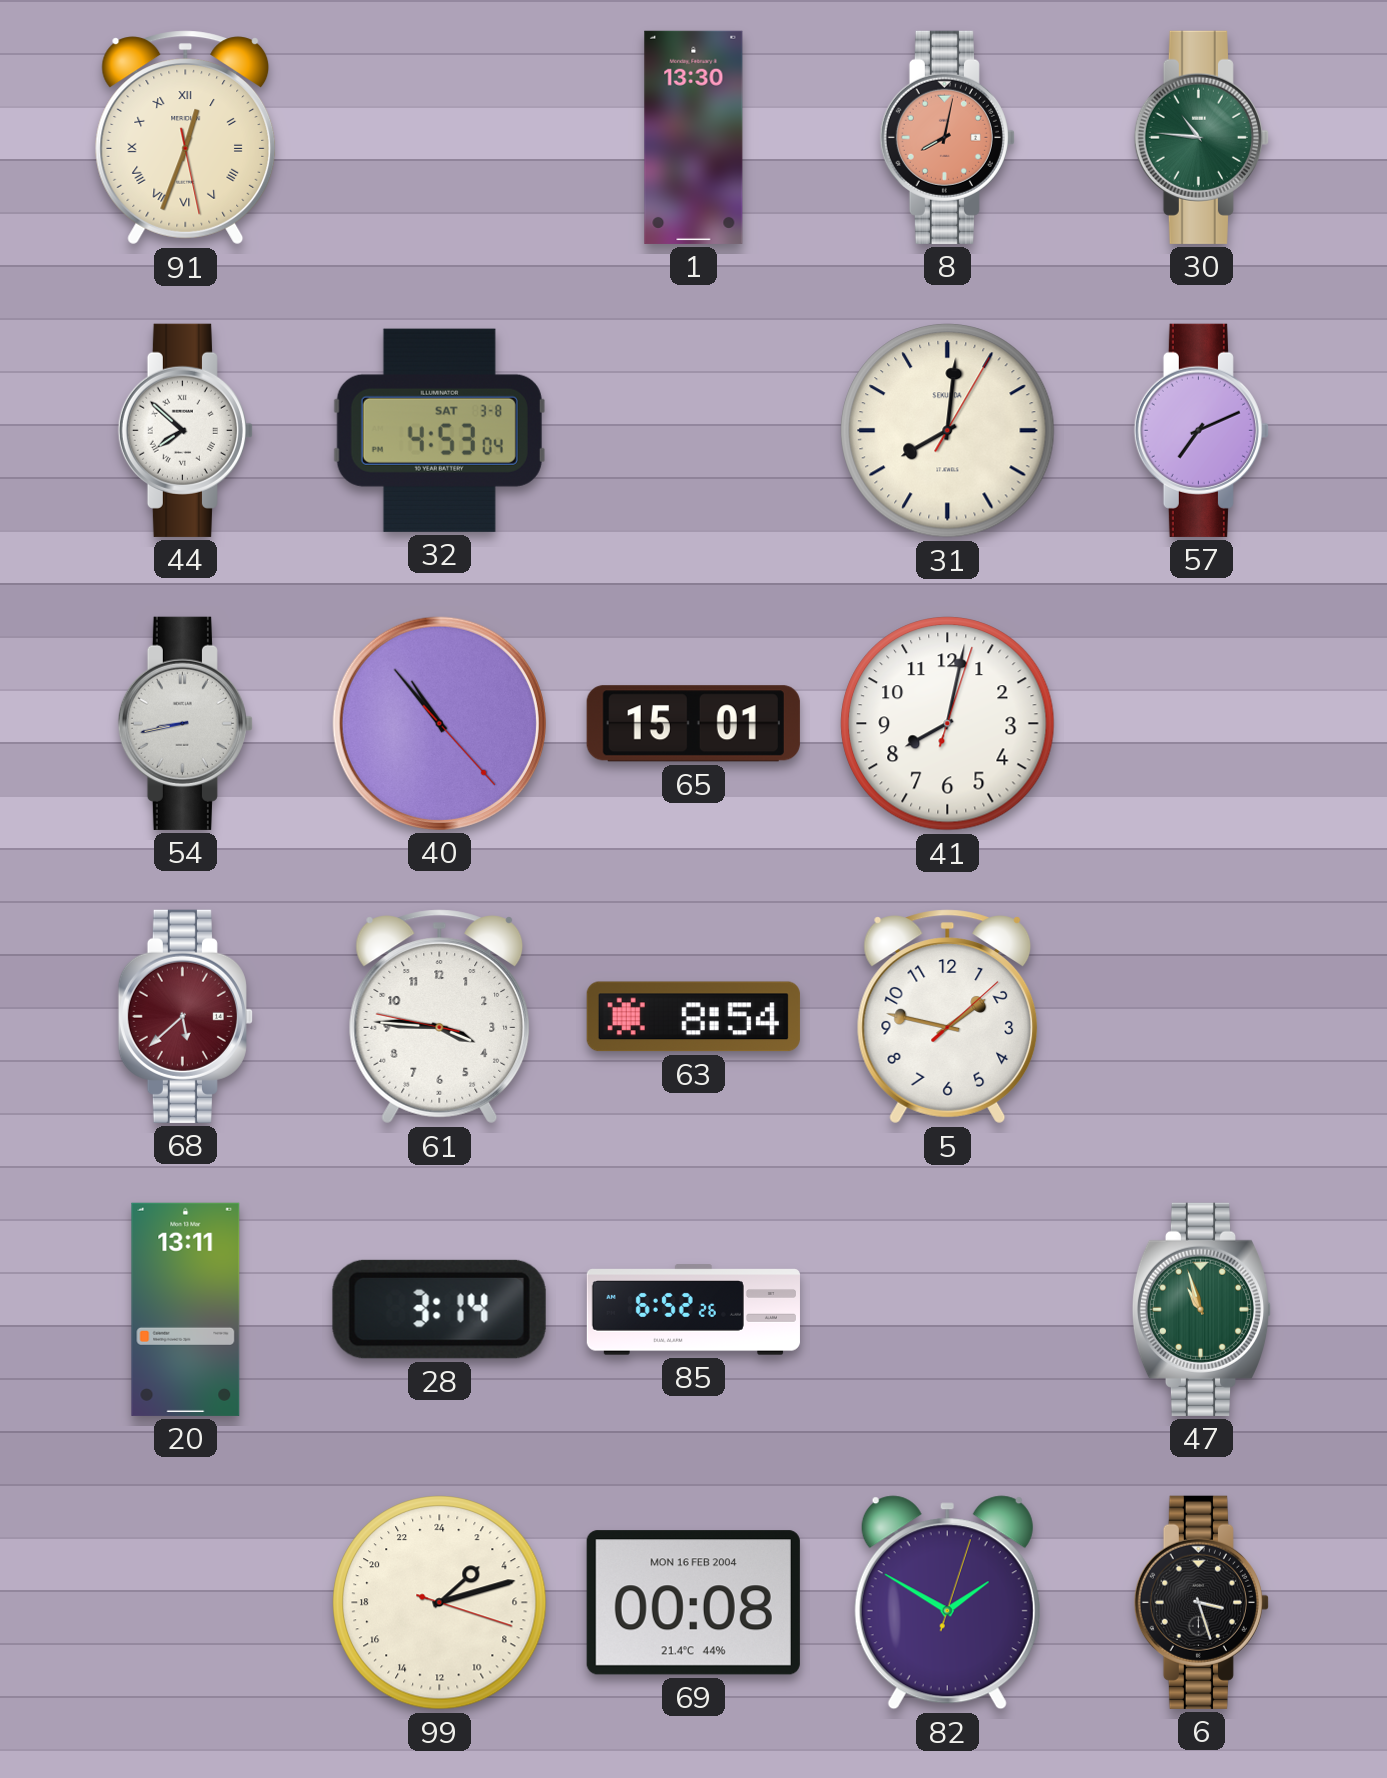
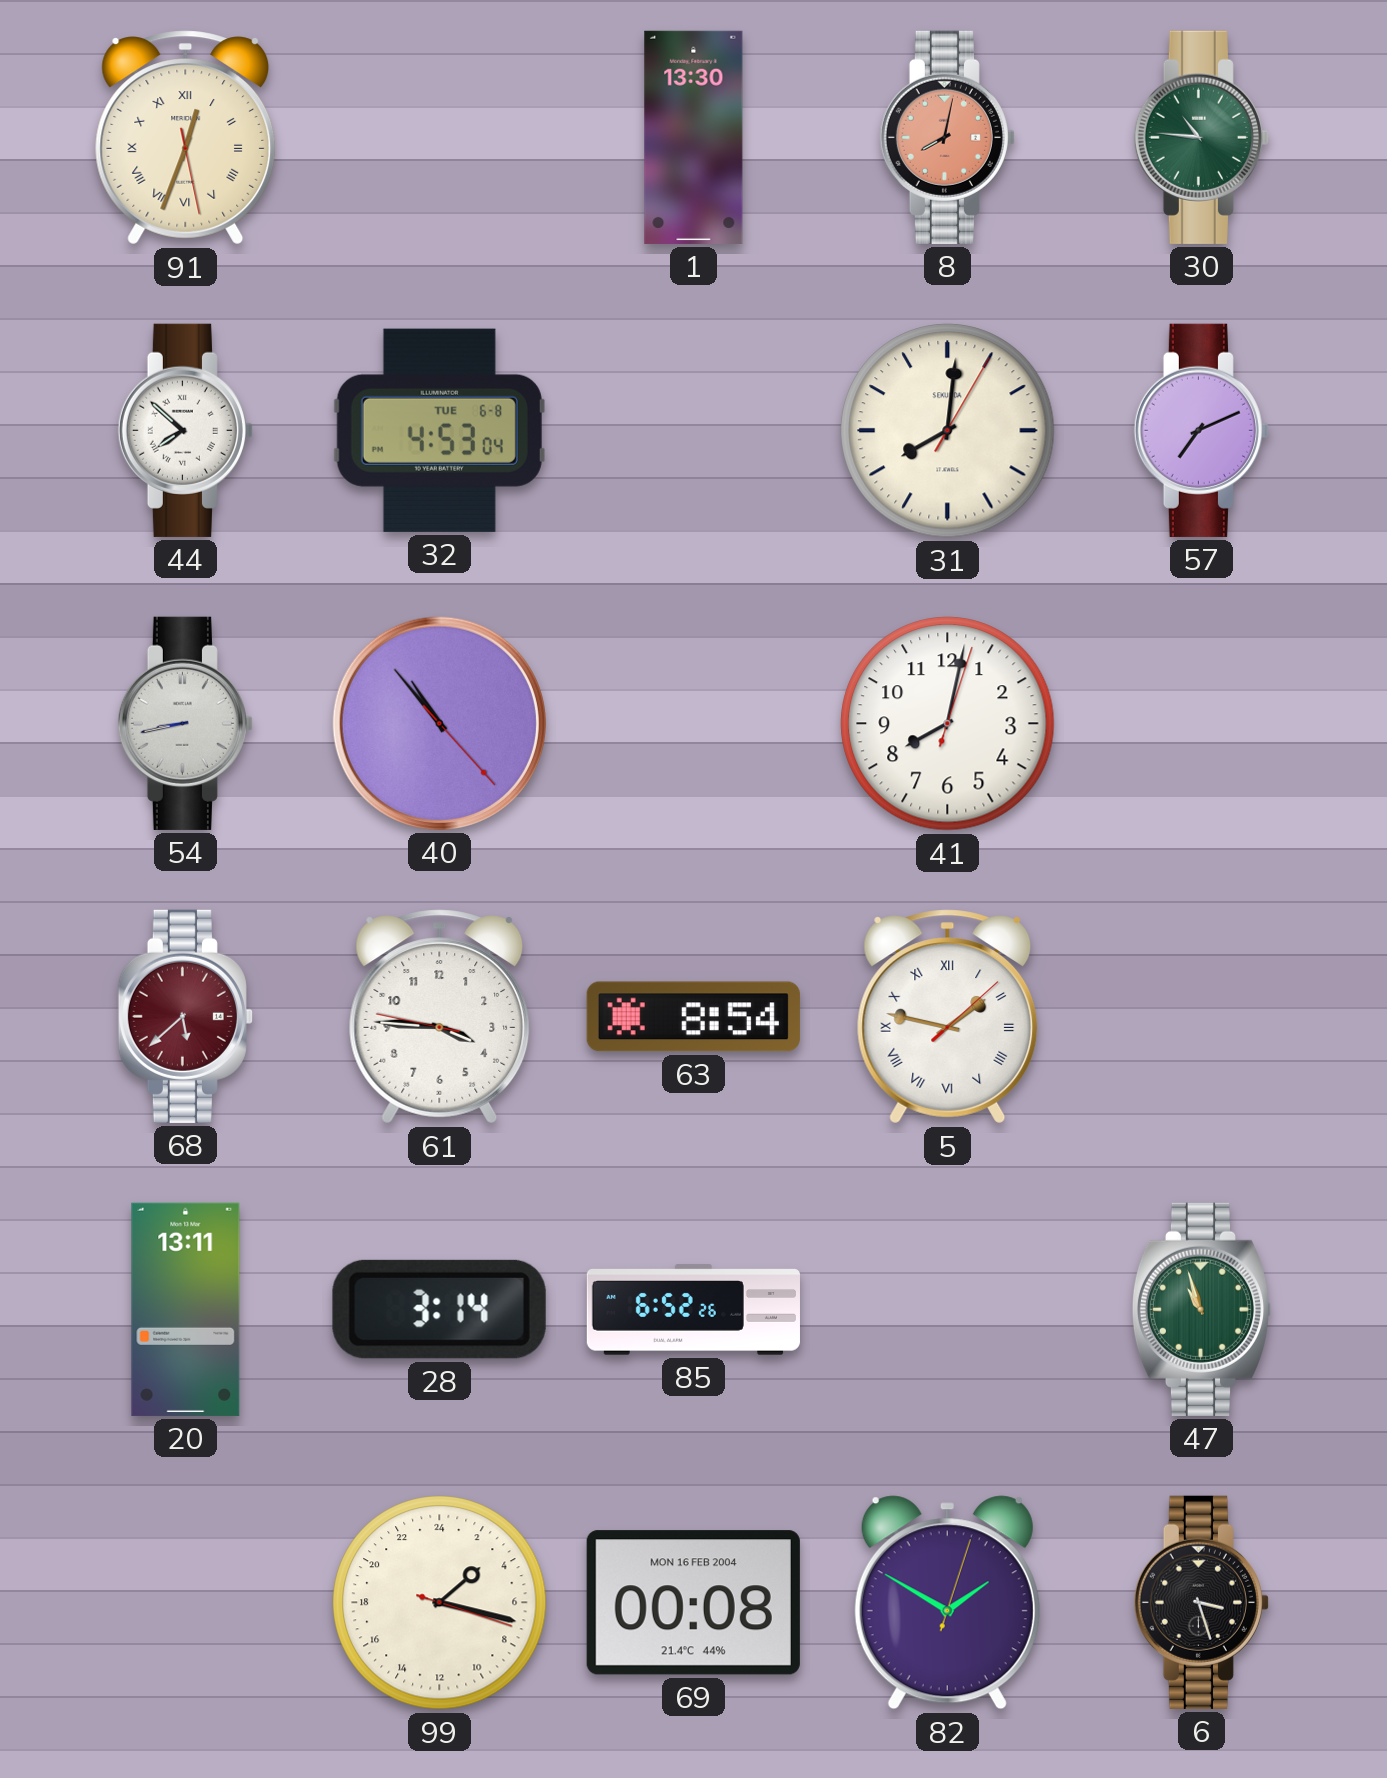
32 date: SAT 3-8 -> TUE 6-8 (439, 430)
65: 15:01 -> none (693, 724)
5 numerals: Arabic -> Roman (948, 1017)
99: 3:12 -> 3:17 (440, 1603)
